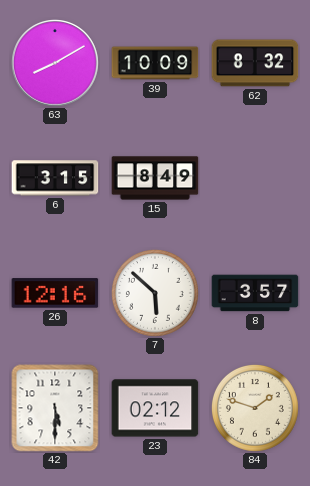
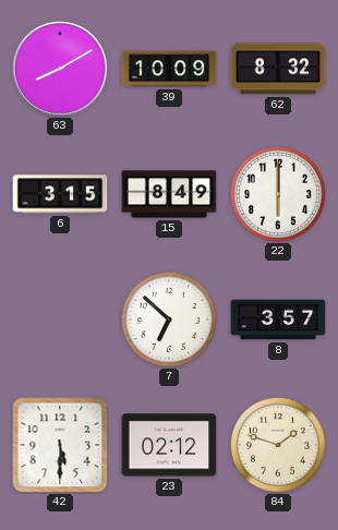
22: none -> 6:00 (278, 194)
26: 12:16 -> none (55, 293)
7: 5:52 -> 6:52 (169, 320)
